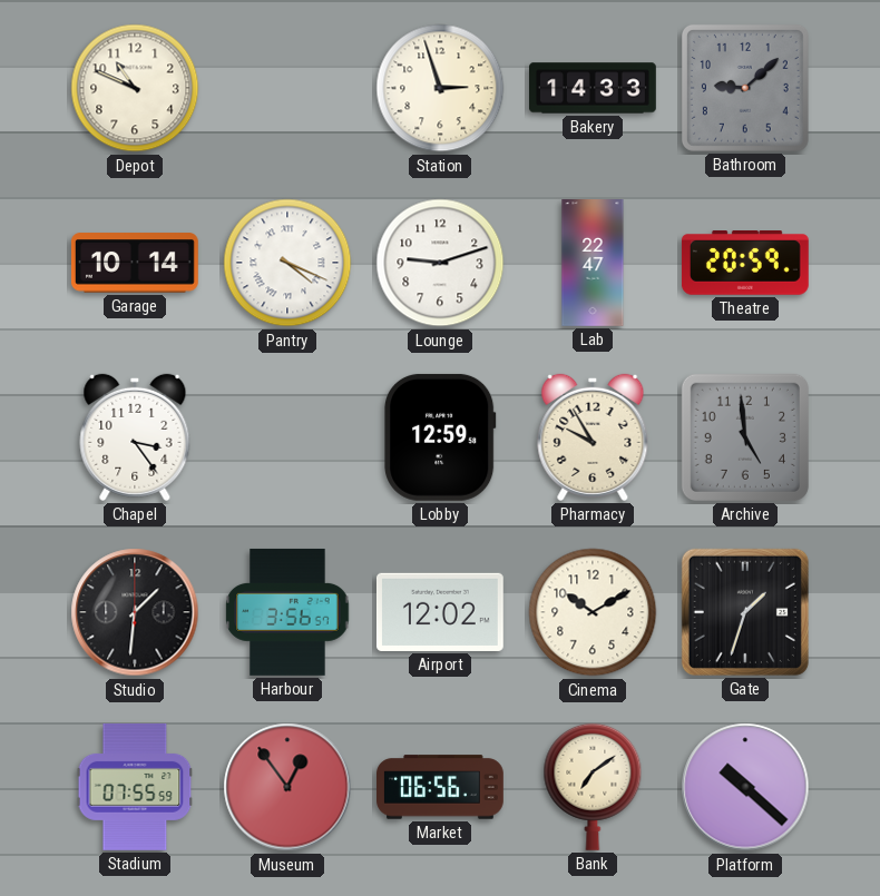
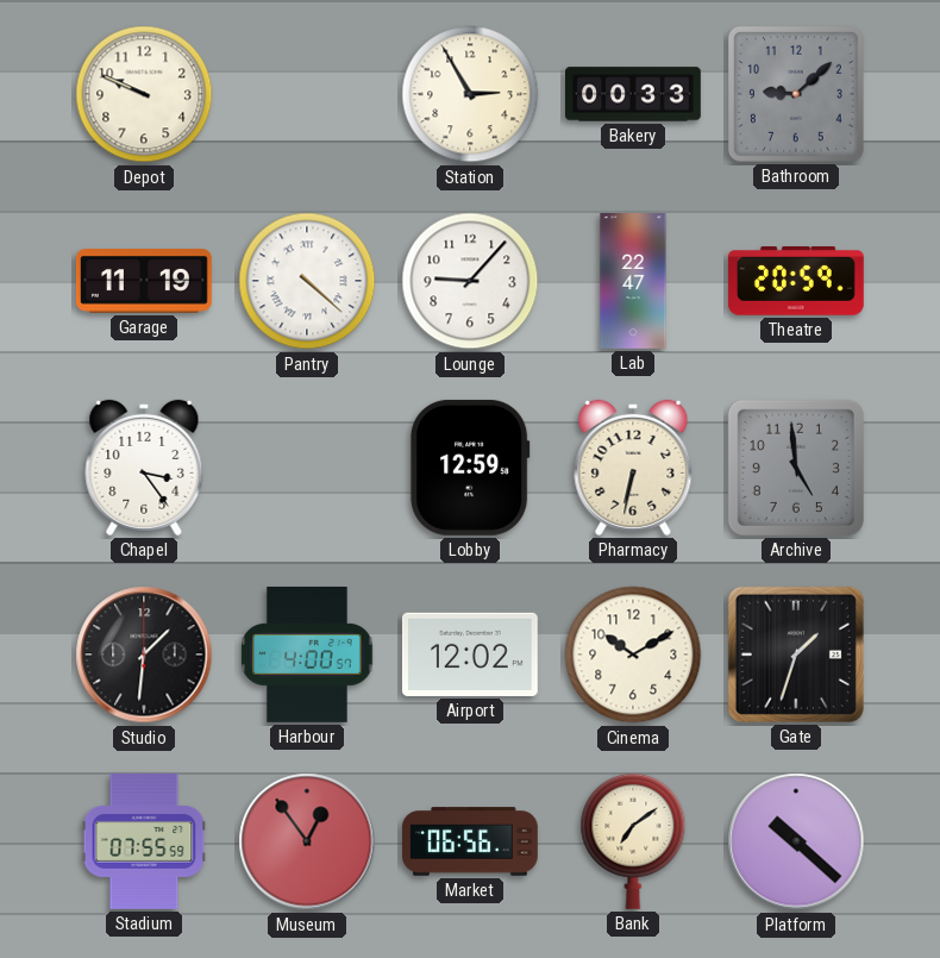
Depot: 10:49 -> 9:49 (144, 94)
Station: 2:57 -> 2:55 (470, 94)
Bakery: 14:33 -> 00:33 (634, 94)
Garage: 10:14 -> 11:19 (144, 281)
Pantry: 4:19 -> 4:22 (307, 281)
Lounge: 9:12 -> 9:07 (470, 281)
Pharmacy: 9:55 -> 6:32 (633, 468)
Harbour: 3:56 -> 4:00 (307, 655)
